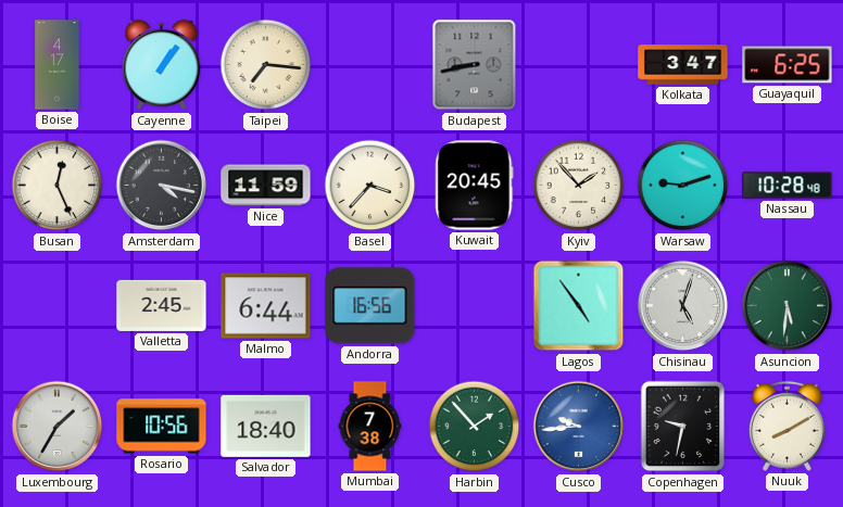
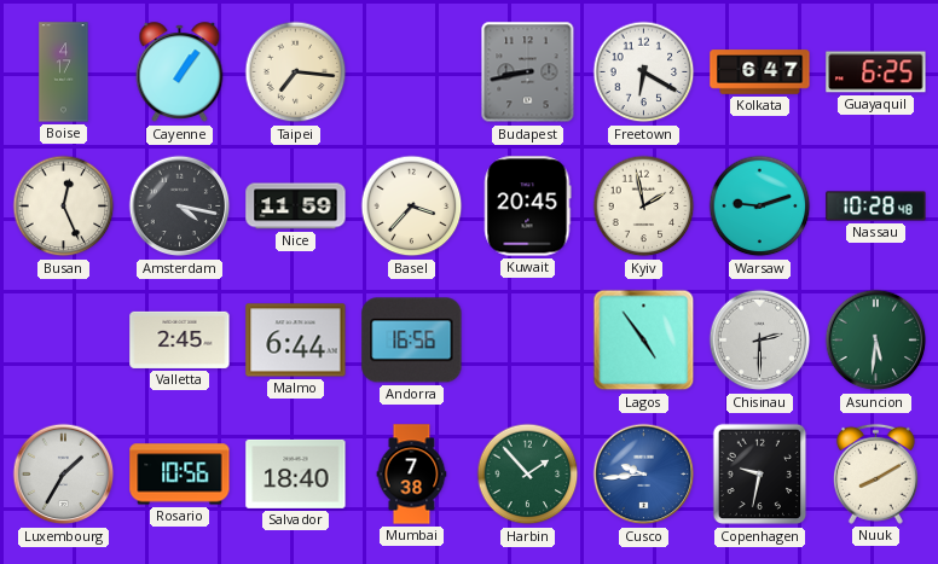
Freetown: none -> 6:20 (644, 72)
Kolkata: 3:47 -> 6:47 (760, 72)
Kyiv: 1:53 -> 1:58 (644, 207)
Chisinau: 5:03 -> 2:30 (760, 341)
